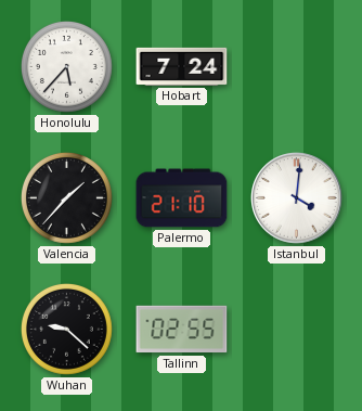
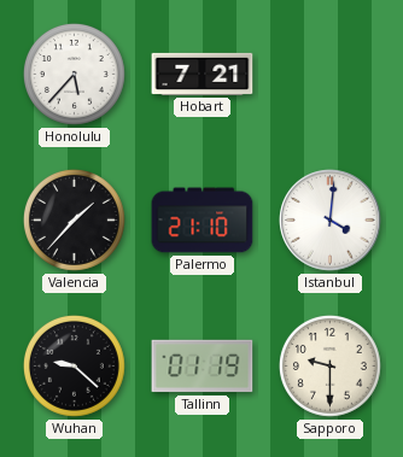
Hobart: 7:24 -> 7:21 (203, 74)
Tallinn: 02:55 -> 01:19 (203, 367)
Sapporo: none -> 9:30 (329, 365)
